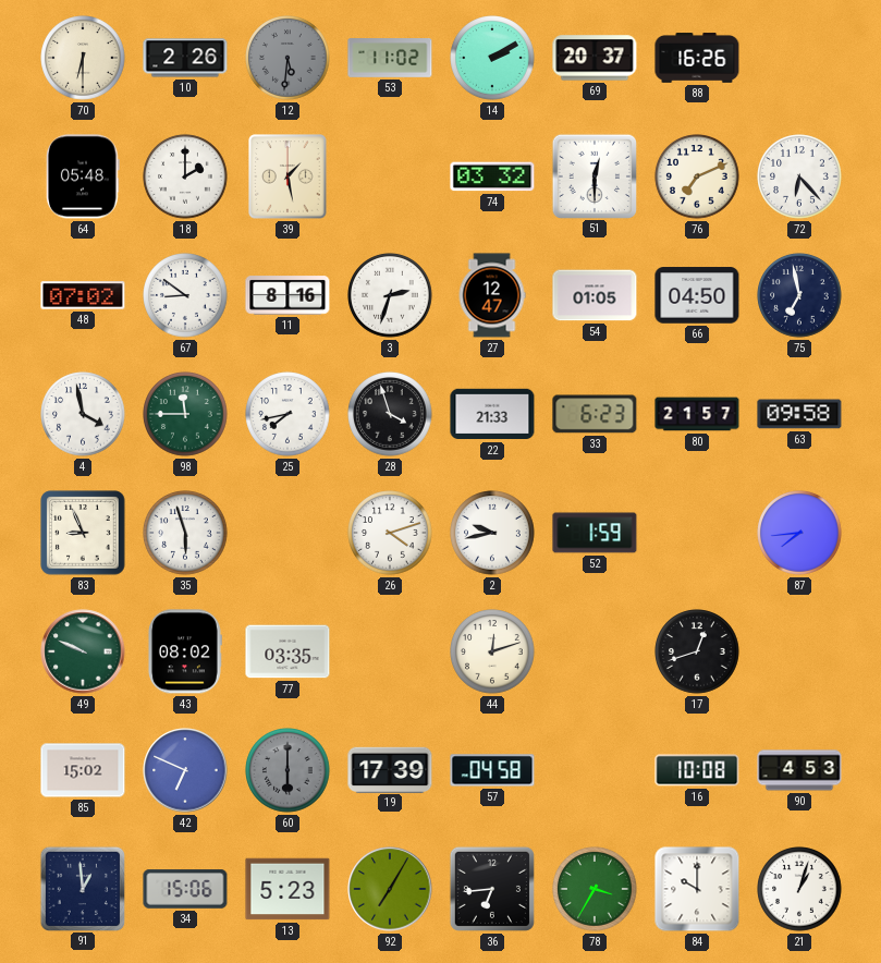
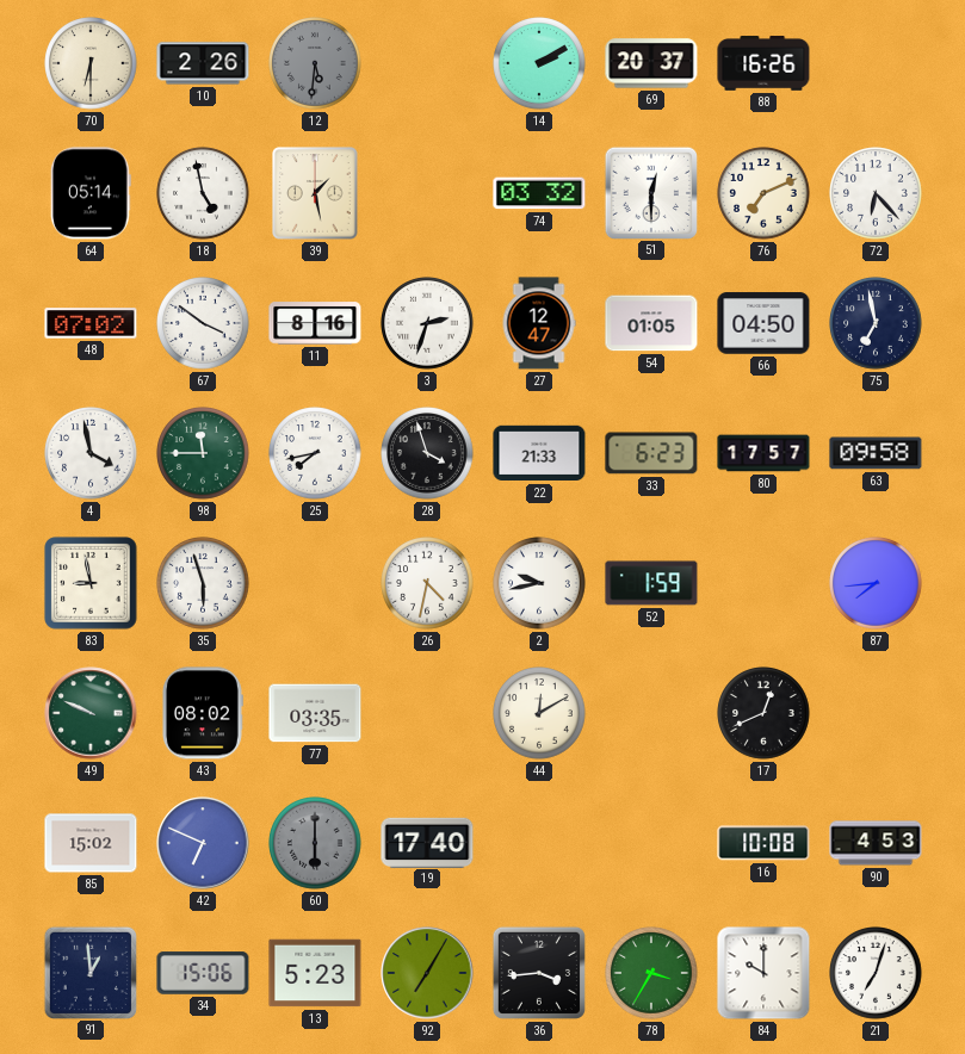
53: 11:02 -> none (390, 59)
64: 05:48 -> 05:14 (91, 193)
18: 2:00 -> 4:58 (203, 193)
67: 8:51 -> 3:51 (203, 323)
80: 21:57 -> 17:57 (763, 453)
83: 8:56 -> 8:58 (91, 583)
26: 4:12 -> 4:32 (427, 583)
44: 12:12 -> 12:10 (539, 713)
17: 12:42 -> 12:41 (763, 713)
19: 17:39 -> 17:40 (427, 842)
57: 04:58 -> none (492, 770)
36: 6:44 -> 3:44 (539, 973)
21: 1:03 -> 7:03 (876, 973)
